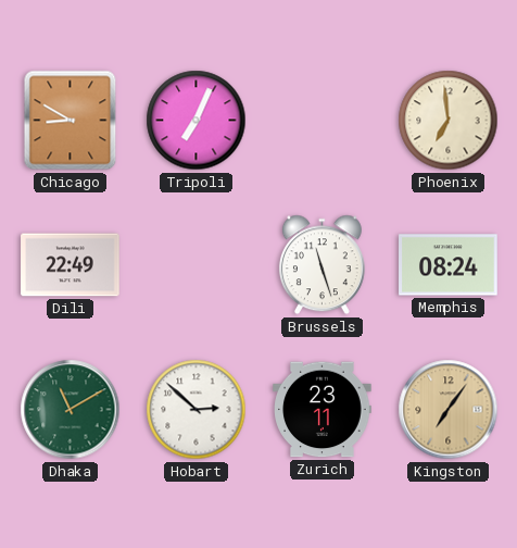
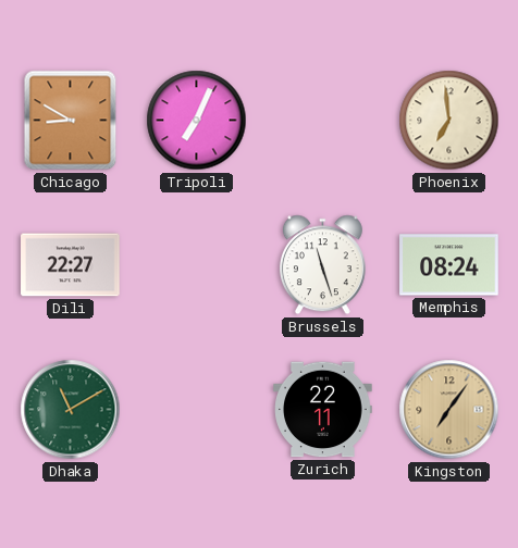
Dili: 22:49 -> 22:27 (71, 265)
Hobart: 2:52 -> none (197, 410)
Zurich: 23:11 -> 22:11 (323, 410)
